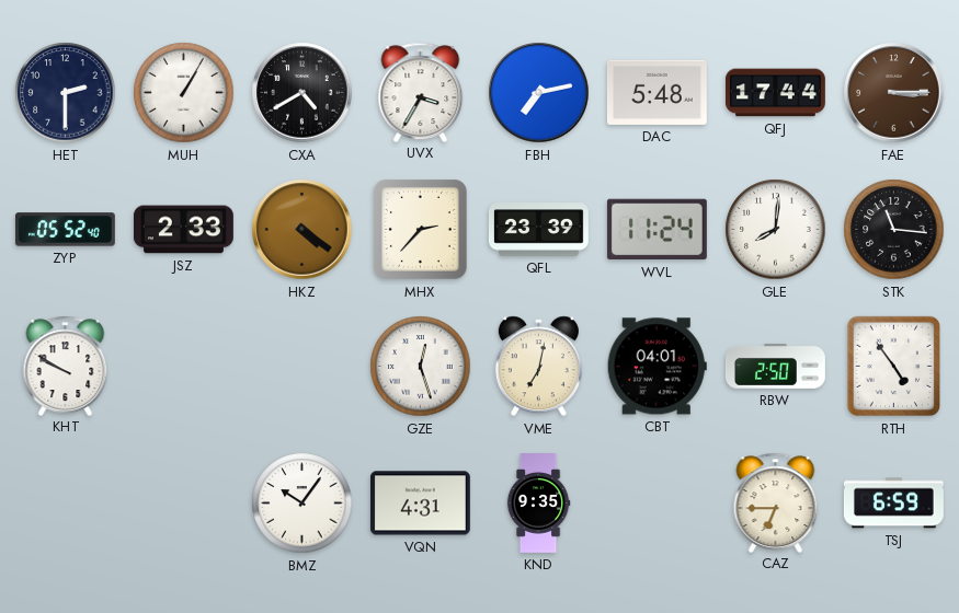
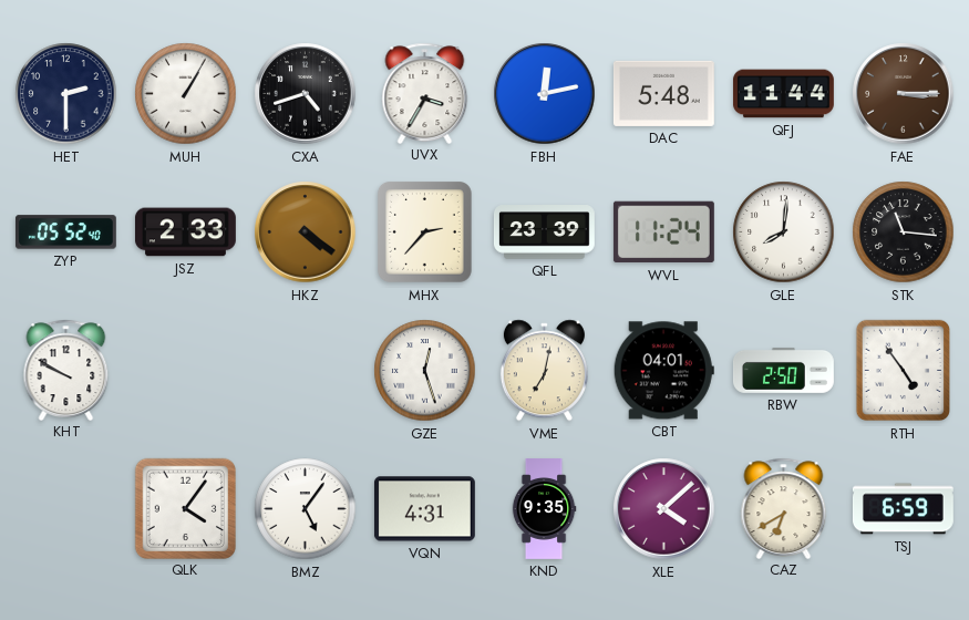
CXA: 4:40 -> 4:42 (306, 94)
FBH: 7:13 -> 12:13 (545, 94)
QFJ: 17:44 -> 11:44 (784, 94)
QLK: none -> 4:06 (185, 508)
BMZ: 10:06 -> 5:06 (306, 509)
XLE: none -> 4:08 (664, 509)
CAZ: 6:45 -> 6:40 (784, 508)
